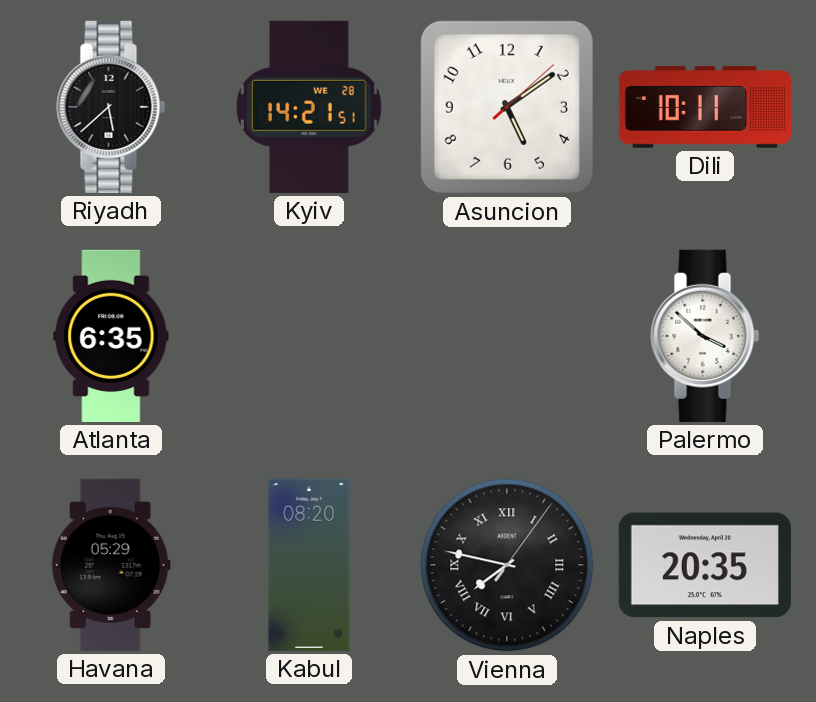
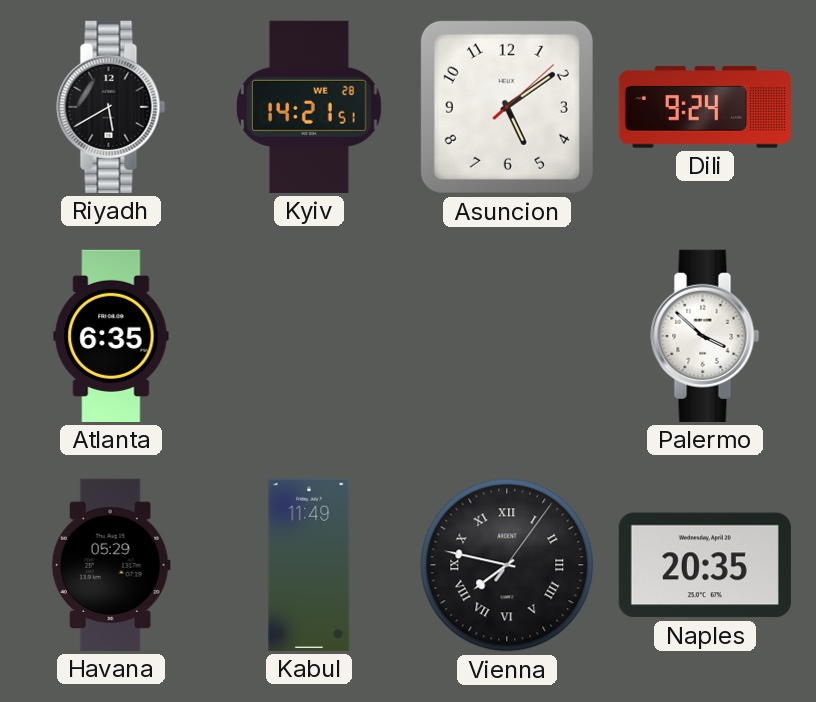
Riyadh: 5:38 -> 5:40 (111, 107)
Dili: 10:11 -> 9:24 (705, 107)
Kabul: 08:20 -> 11:49 (309, 565)
